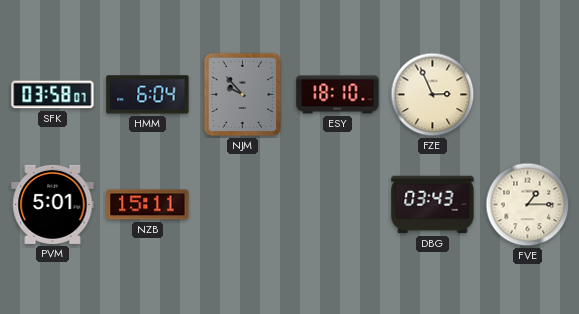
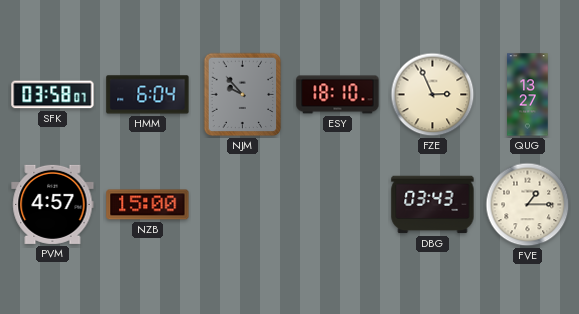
QUG: none -> 13:27 (528, 95)
PVM: 5:01 -> 4:57 (53, 204)
NZB: 15:11 -> 15:00 (148, 205)
